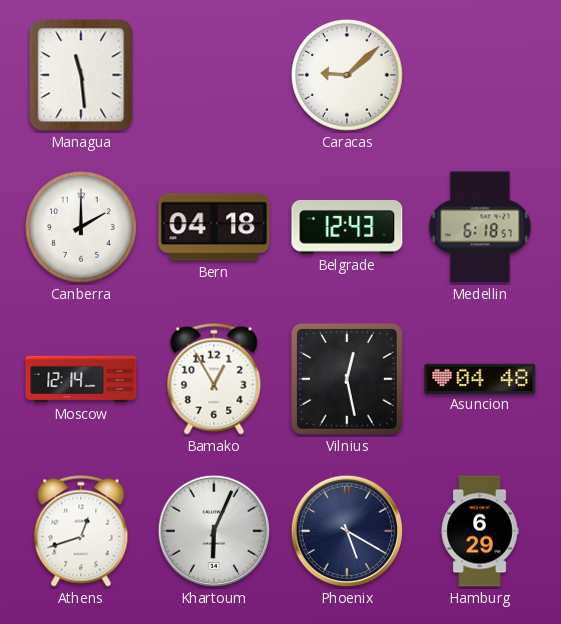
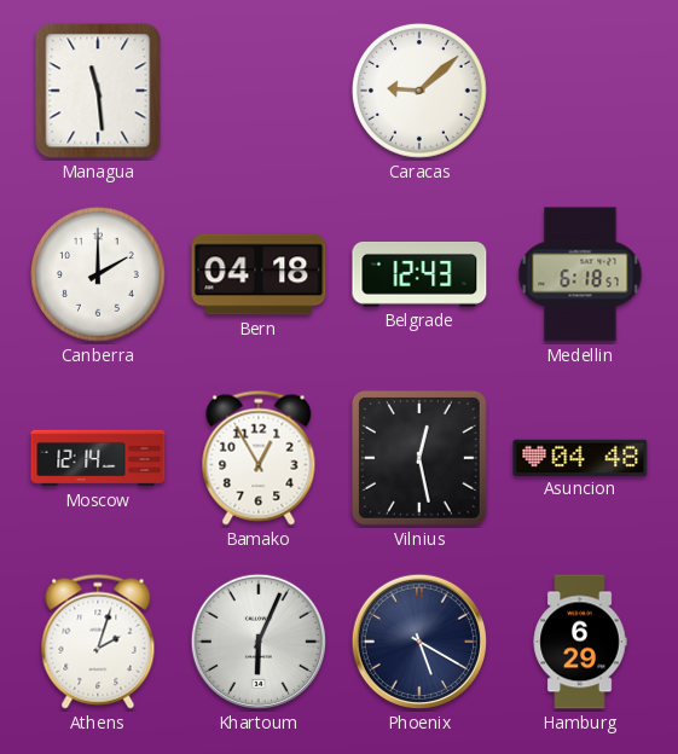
Athens: 12:42 -> 2:03 (98, 642)
